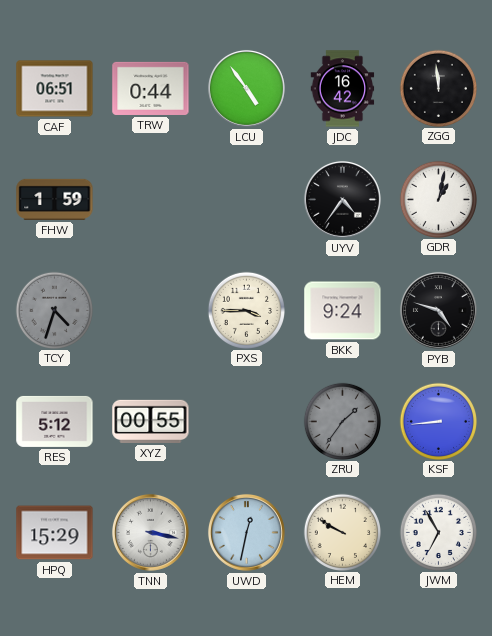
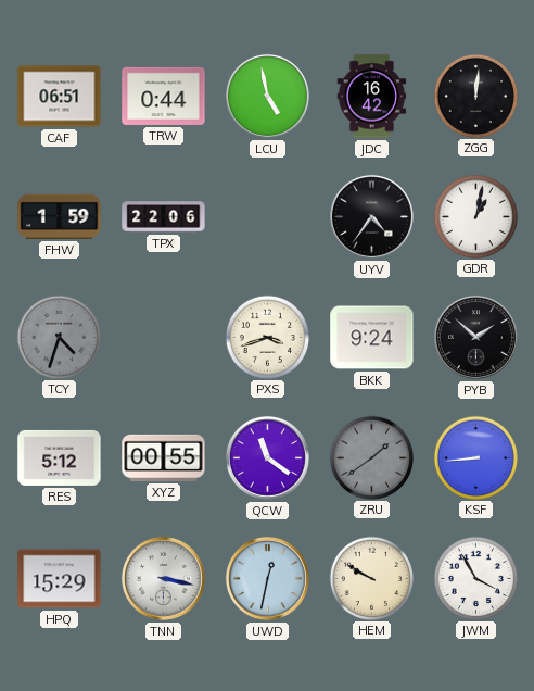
LCU: 4:54 -> 4:58 (267, 96)
ZGG: 11:59 -> 12:01 (475, 96)
TPX: none -> 22:06 (164, 217)
PXS: 3:45 -> 3:42 (267, 337)
PYB: 4:48 -> 1:52 (475, 337)
QCW: none -> 11:21 (267, 457)
ZRU: 1:36 -> 1:39 (371, 457)
JWM: 6:55 -> 3:55 (475, 578)
